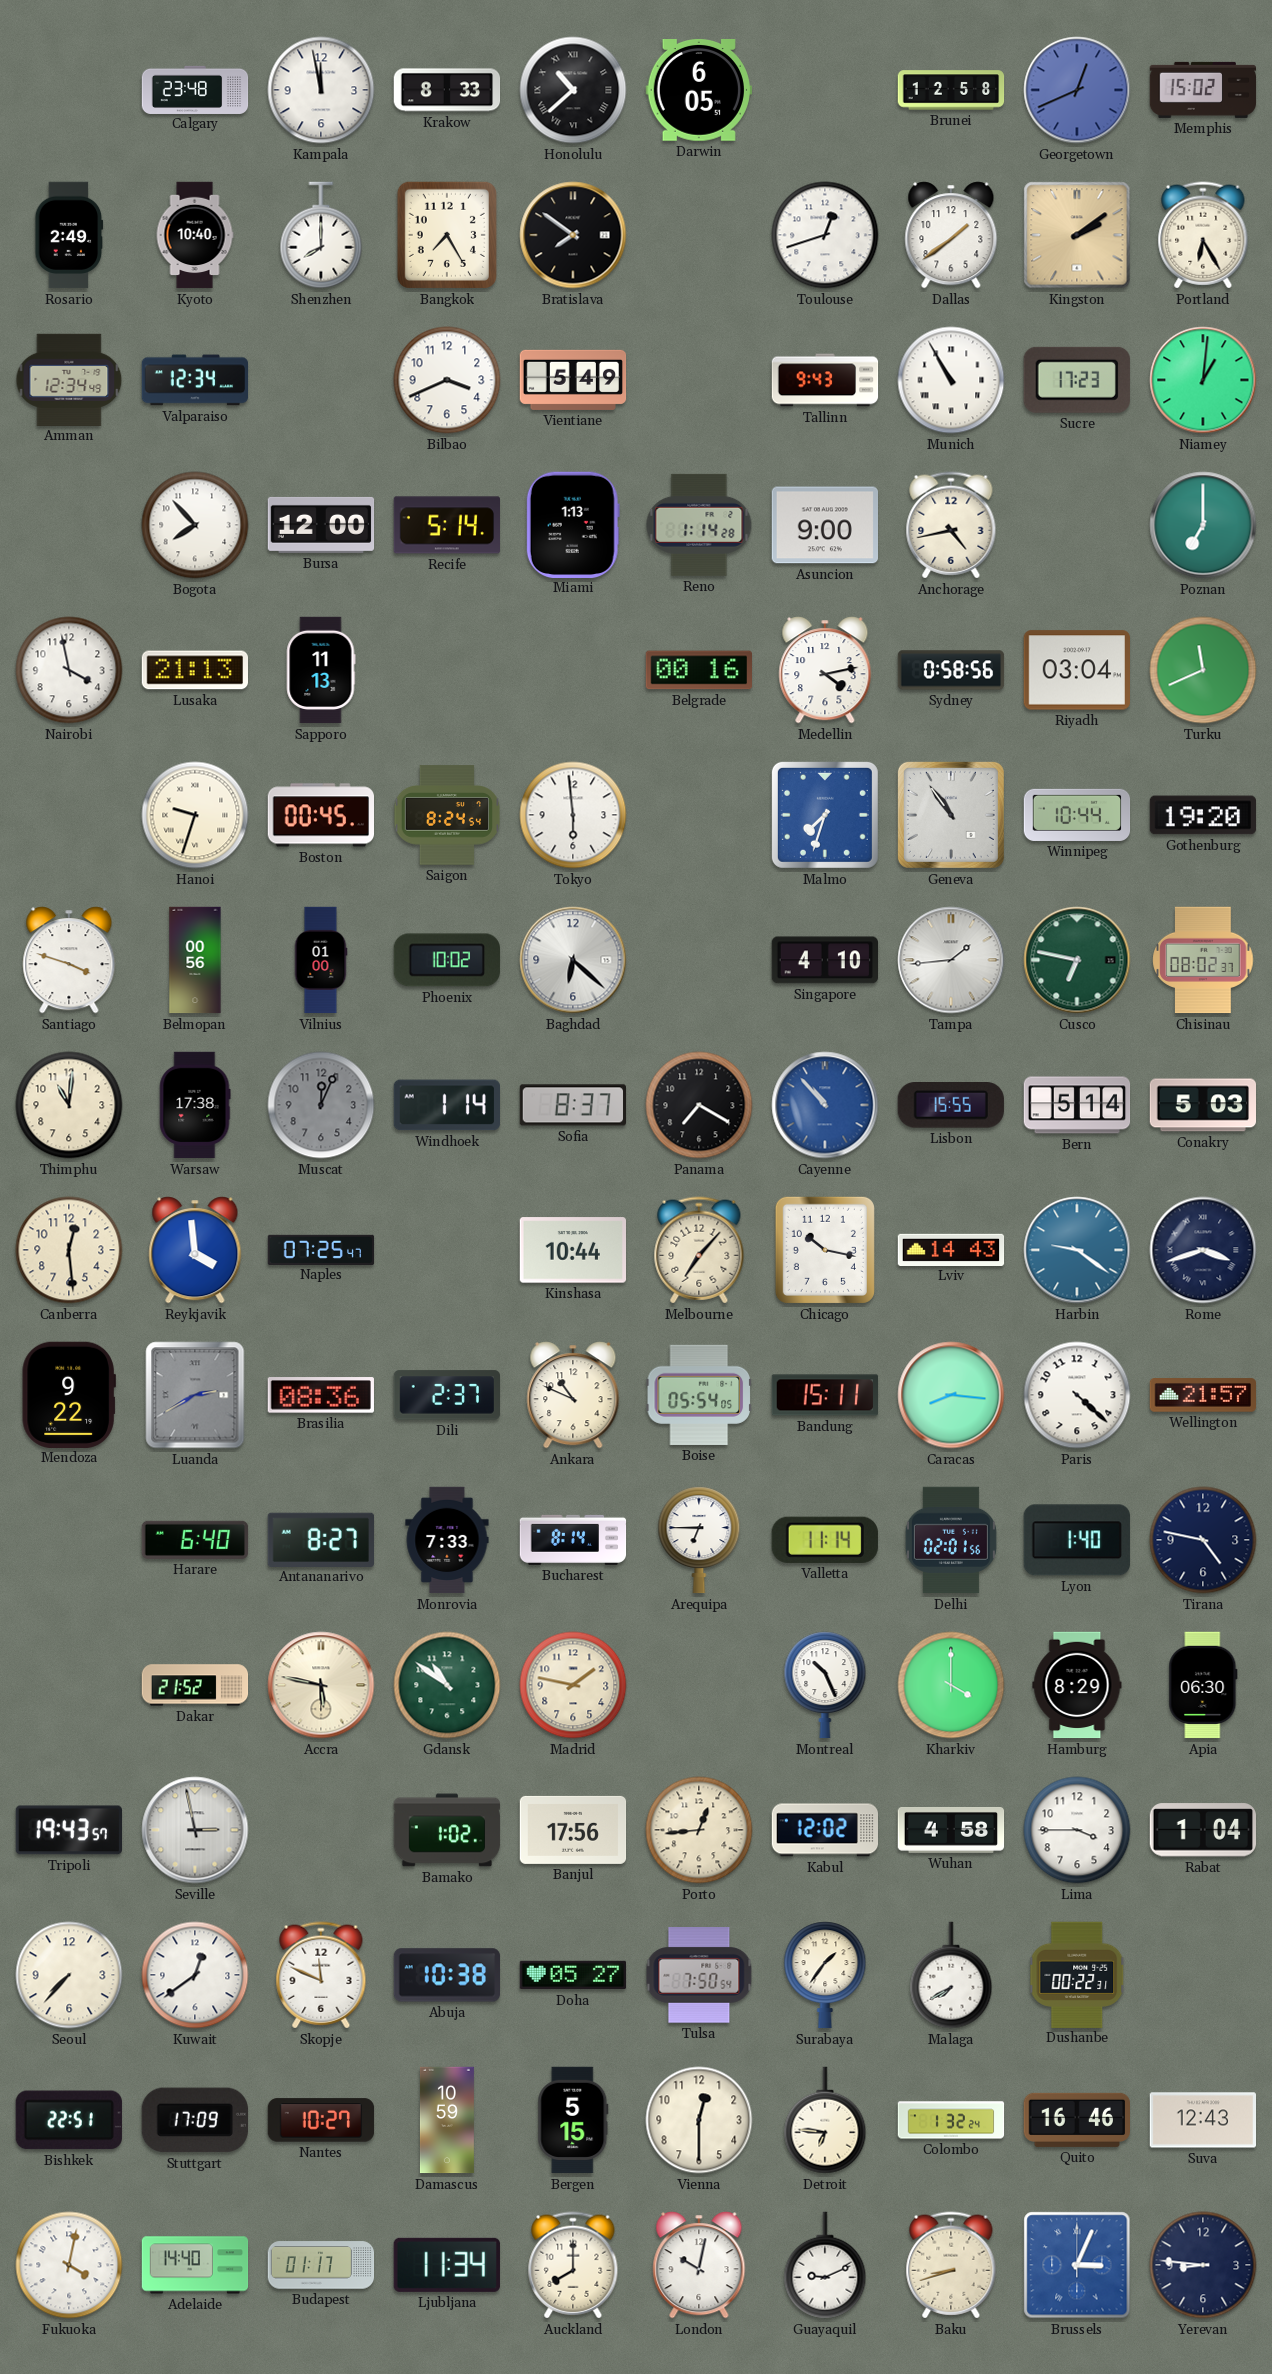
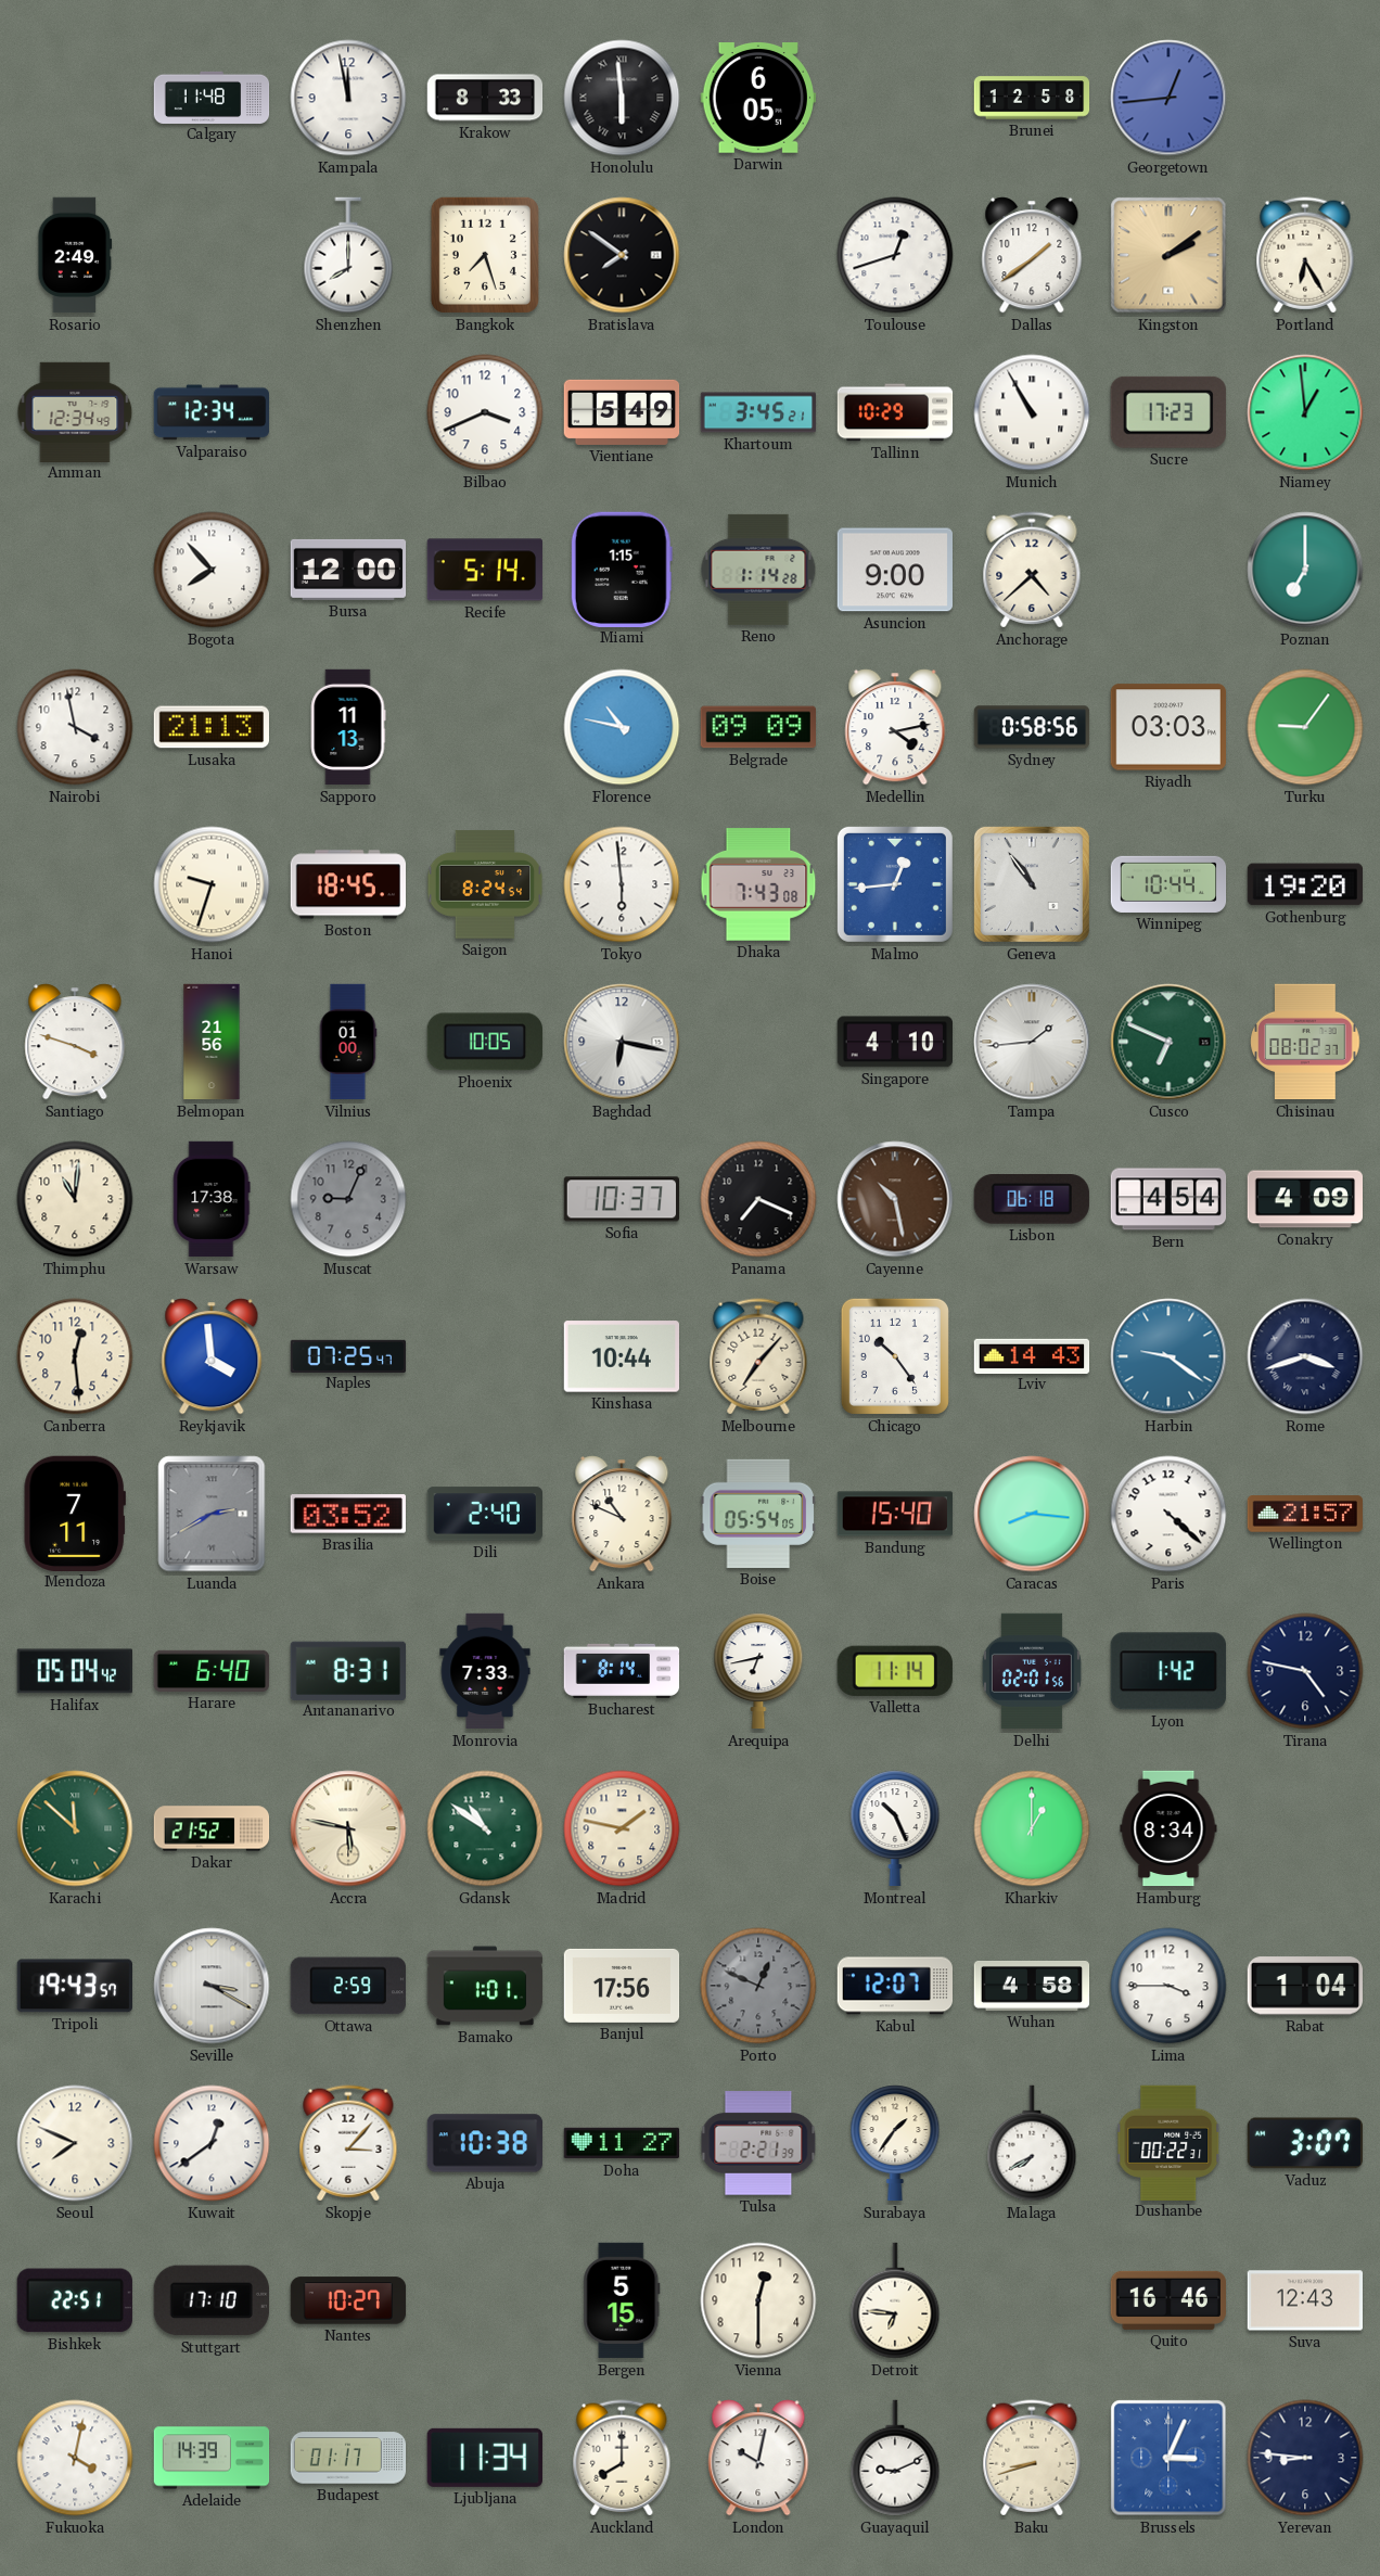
Calgary: 23:48 -> 11:48 (212, 97)
Honolulu: 10:38 -> 5:59 (622, 98)
Georgetown: 12:41 -> 12:44 (1168, 98)
Memphis: 15:02 -> none (1203, 90)
Kyoto: 10:40 -> none (195, 235)
Bangkok: 7:25 -> 7:27 (485, 255)
Khartoum: none -> 3:45 (758, 412)
Tallinn: 9:43 -> 10:29 (895, 412)
Niamey: 1:01 -> 12:59 (1305, 412)
Miami: 1:13 -> 1:15 (622, 569)
Anchorage: 4:43 -> 4:38 (1032, 570)
Florence: none -> 10:47 (622, 727)
Belgrade: 00:16 -> 09:09 (757, 727)
Riyadh: 03:04 -> 03:03 (1167, 727)
Turku: 11:41 -> 9:06 (1305, 727)
Boston: 00:45 -> 18:45 (347, 884)
Dhaka: none -> 7:43 (758, 884)
Malmo: 7:33 -> 12:44 (895, 884)
Belmopan: 00:56 -> 21:56 (212, 1042)
Phoenix: 10:02 -> 10:05 (485, 1042)
Baghdad: 6:22 -> 6:17 (622, 1042)
Cusco: 6:47 -> 6:49 (1168, 1042)
Muscat: 12:04 -> 9:04 (348, 1199)
Windhoek: 1:14 -> none (446, 1105)
Sofia: 8:37 -> 10:37 (621, 1199)
Panama: 7:20 -> 7:19 (758, 1199)
Cayenne: 10:53 -> 10:28 (895, 1199)
Cayenne dial: blue -> brown (895, 1199)
Lisbon: 15:55 -> 06:18 (1032, 1200)
Bern: 5:14 -> 4:54 (1168, 1199)
Conakry: 5:03 -> 4:09 (1304, 1199)
Chicago: 10:17 -> 10:24 (895, 1356)
Mendoza: 9:22 -> 7:11 (75, 1513)
Brasilia: 08:36 -> 03:52 (348, 1514)
Dili: 2:37 -> 2:40 (484, 1514)
Bandung: 15:11 -> 15:40 (894, 1514)
Halifax: none -> 05:04 (74, 1671)
Antananarivo: 8:27 -> 8:31 (347, 1670)
Arequipa: 6:45 -> 6:43 (758, 1671)
Lyon: 1:40 -> 1:42 (1168, 1671)
Karachi: none -> 11:52 (75, 1828)
Kharkiv: 4:00 -> 1:00 (1032, 1828)
Hamburg: 8:29 -> 8:34 (1168, 1828)
Apia: 06:30 -> none (1203, 1685)
Seville: 2:58 -> 3:20 (212, 1986)
Ottawa: none -> 2:59 (348, 1986)
Bamako: 1:02 -> 1:01 (485, 1986)
Porto: 12:44 -> 12:49 (758, 1986)
Porto dial: cream -> grey (758, 1986)
Kabul: 12:02 -> 12:07 (894, 1986)
Seoul: 7:37 -> 7:49 (75, 2143)
Skopje: 11:49 -> 3:07 (348, 2143)
Doha: 05:27 -> 11:27 (622, 2143)
Tulsa: 7:50 -> 2:21 (758, 2143)
Vaduz: none -> 3:07 (1304, 2143)
Stuttgart: 17:09 -> 17:10 (212, 2300)
Damascus: 10:59 -> none (447, 2120)
Colombo: 1:32 -> none (951, 2120)
Adelaide: 14:40 -> 14:39 (212, 2458)
